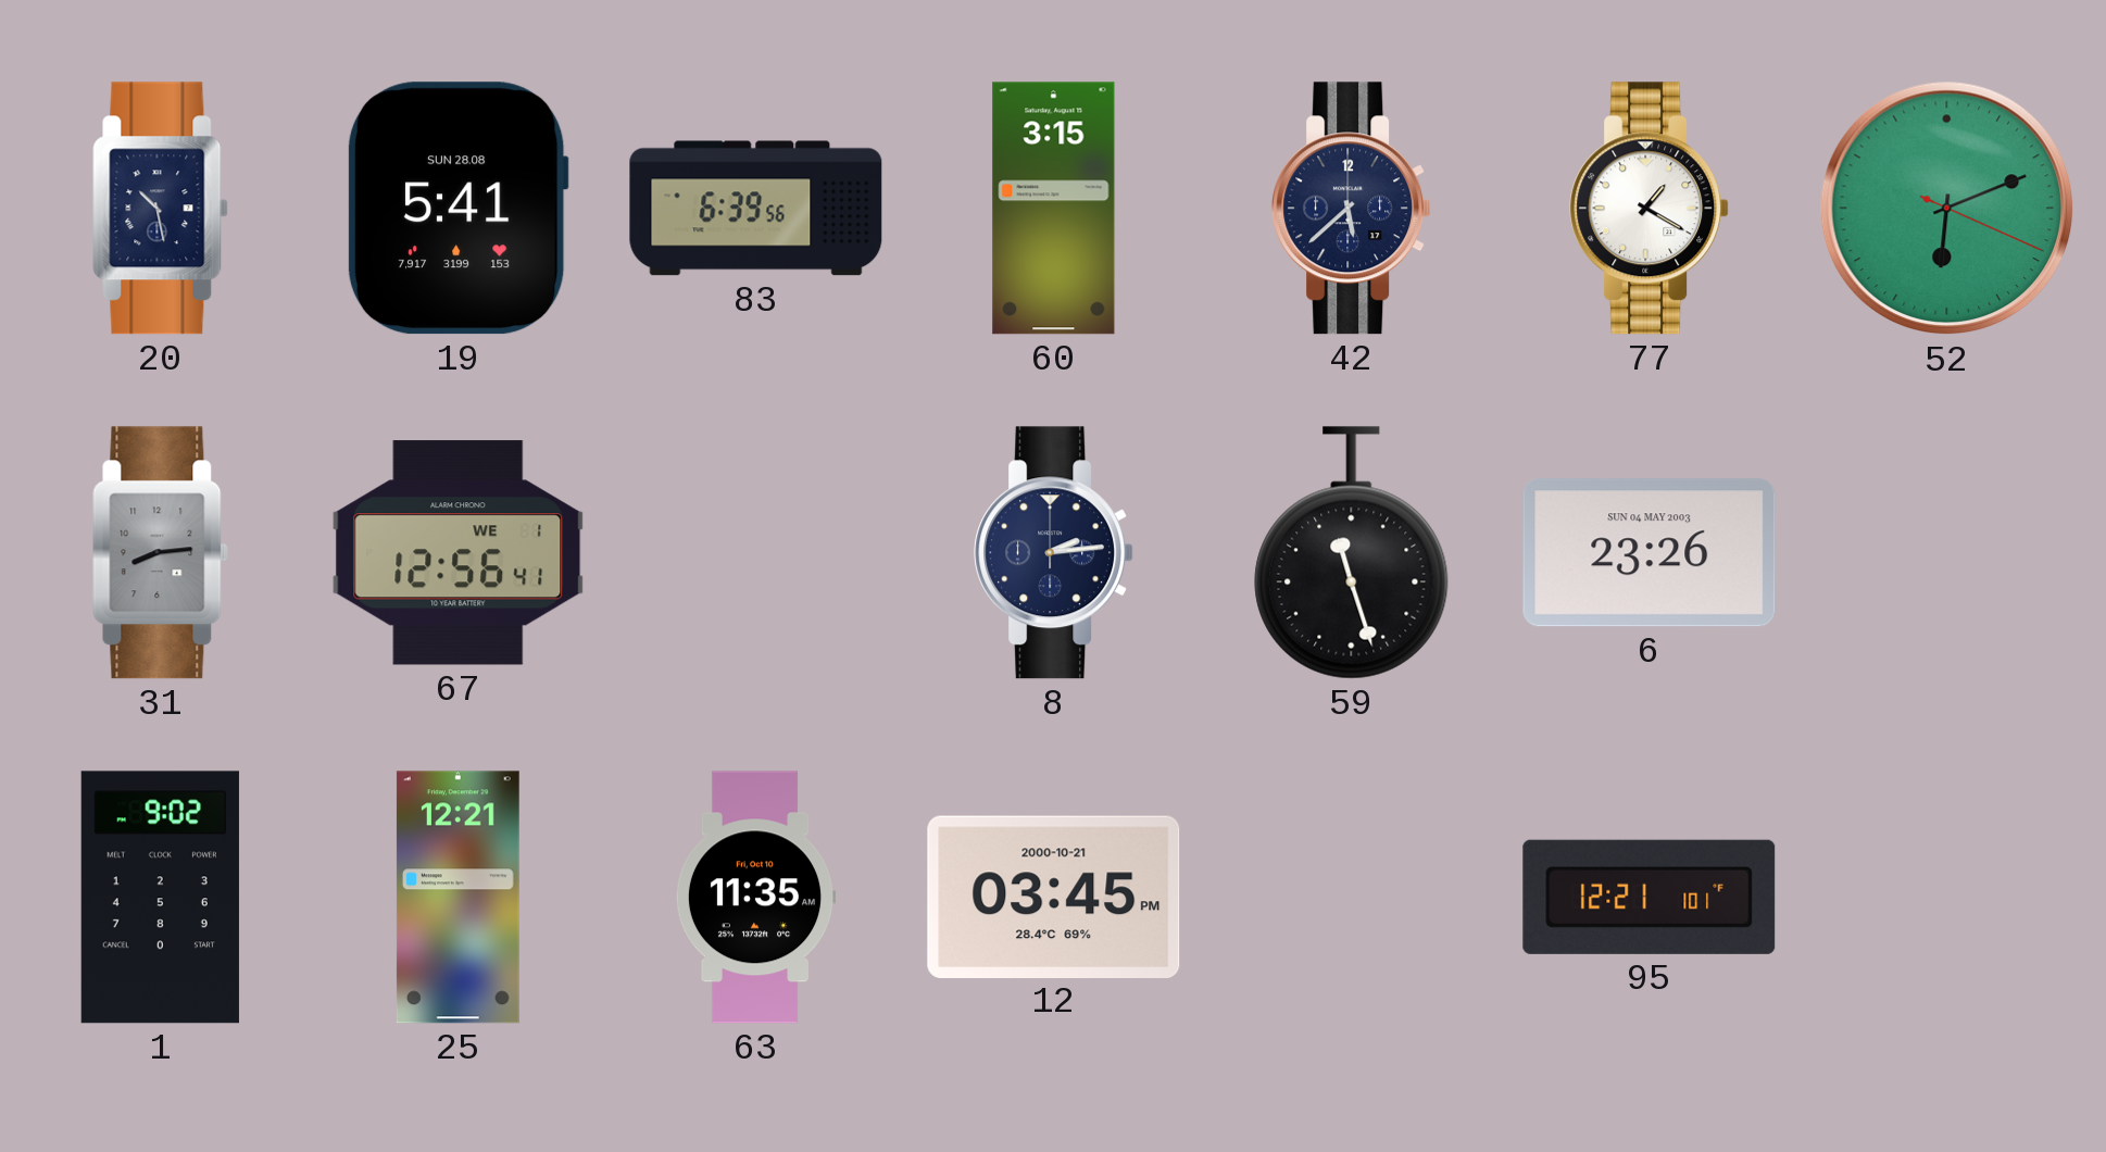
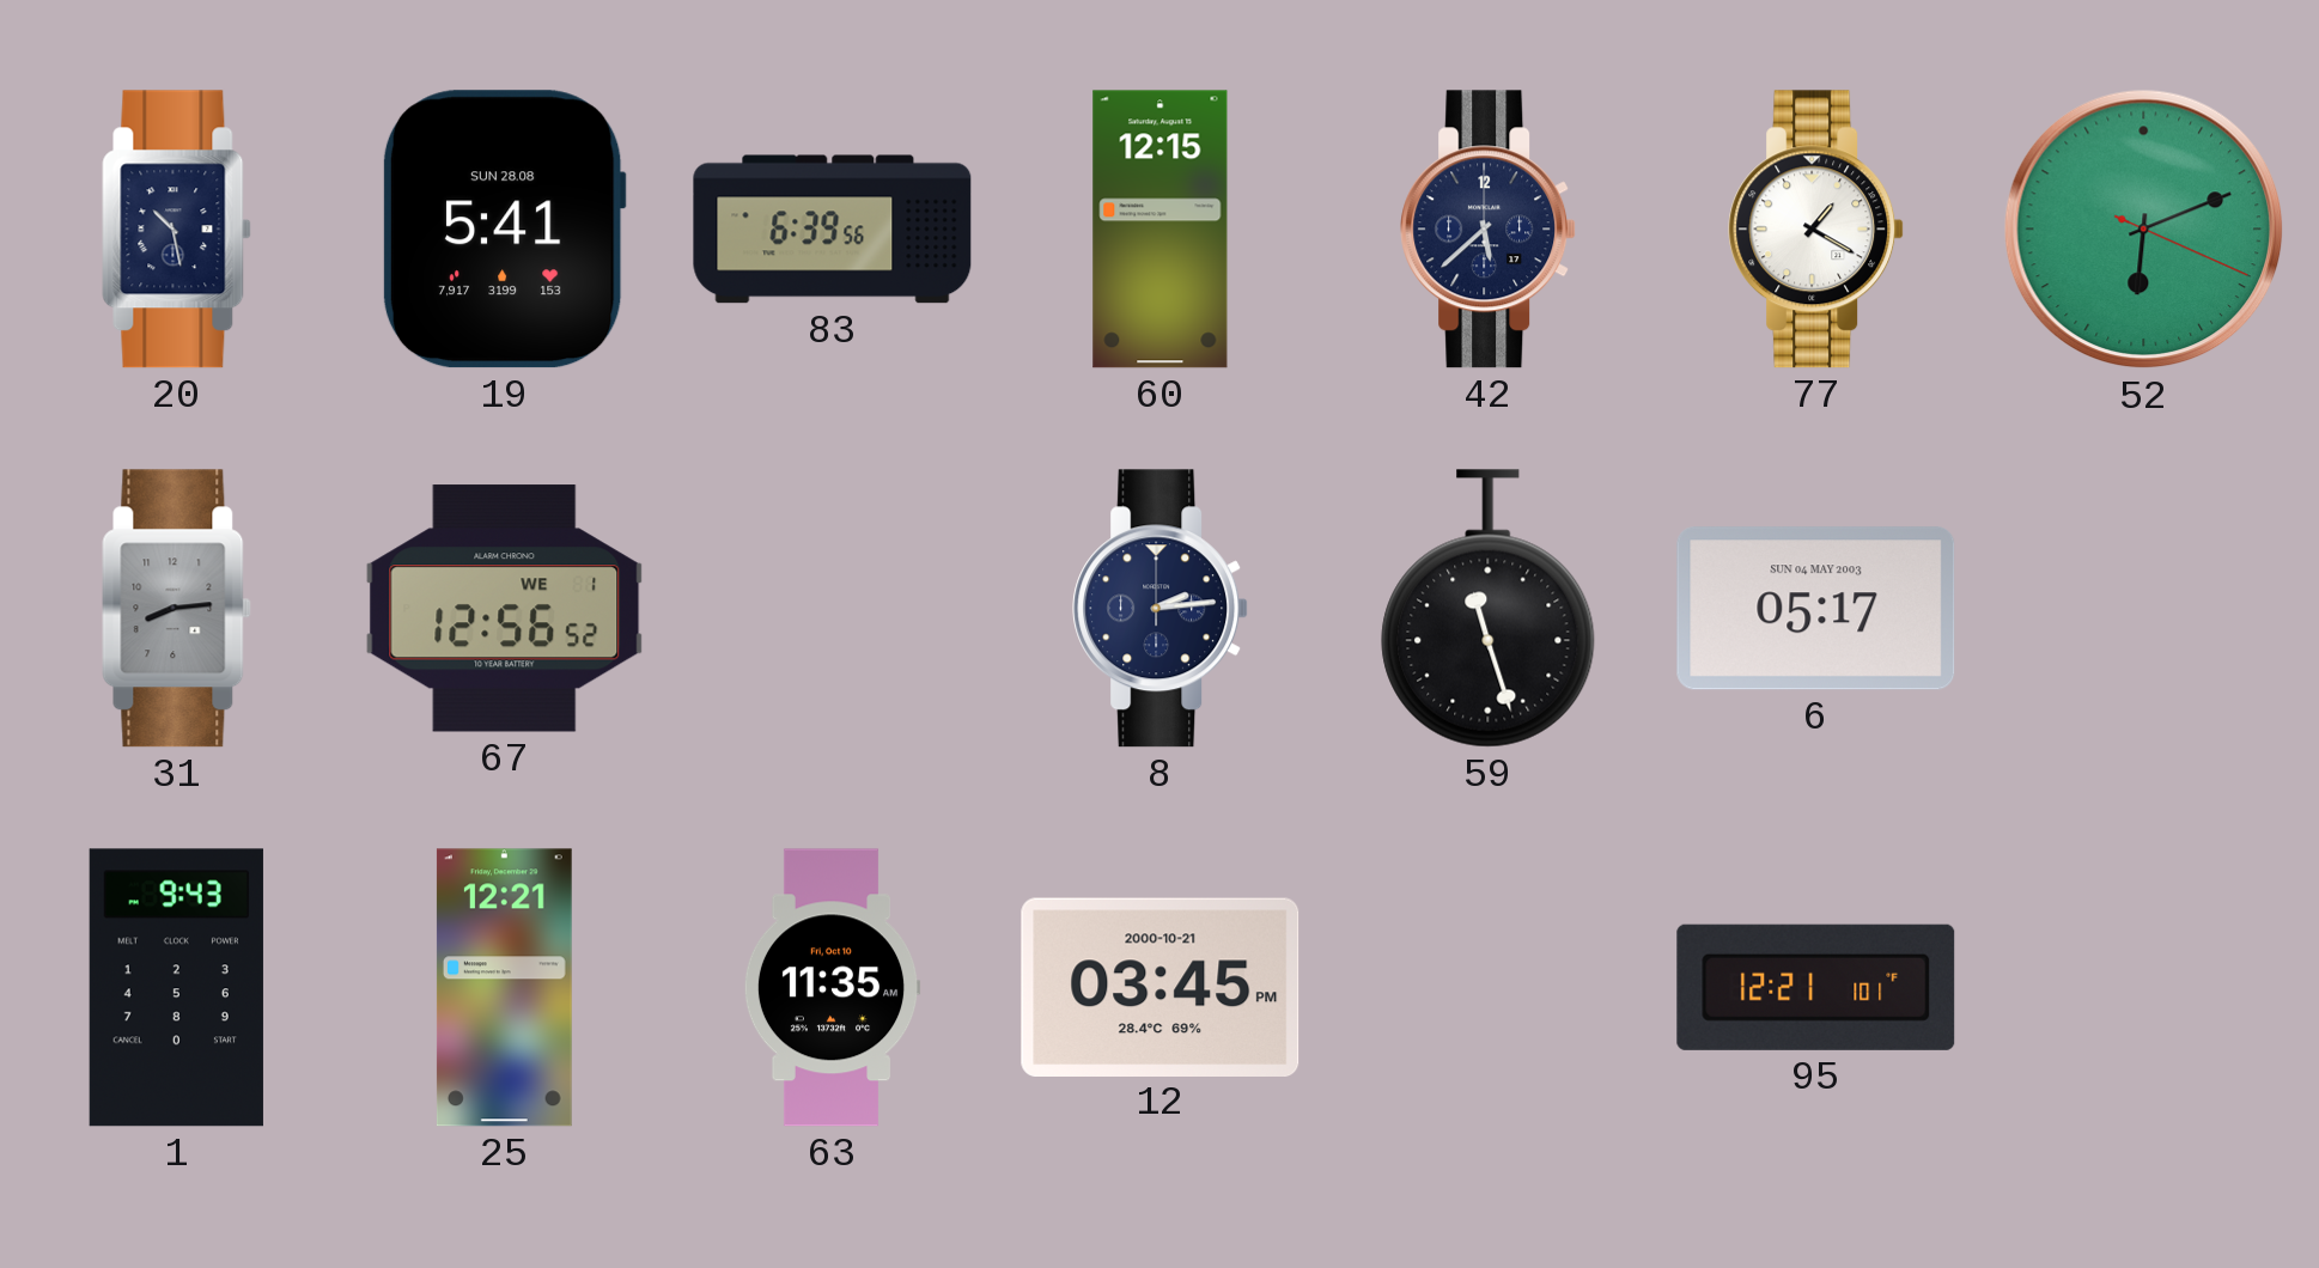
60: 3:15 -> 12:15 (1161, 230)
67: 12:56:41 -> 12:56:52 (505, 609)
6: 23:26 -> 05:17 (1816, 609)
1: 9:02 -> 9:43 (176, 988)
